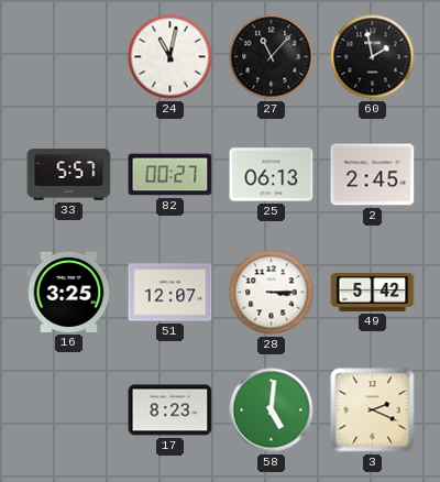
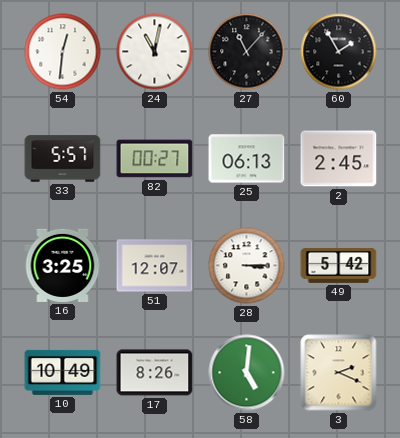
54: none -> 12:31 (63, 52)
60: 1:58 -> 1:55 (339, 52)
10: none -> 10:49 (63, 372)
17: 8:23 -> 8:26 (155, 373)
